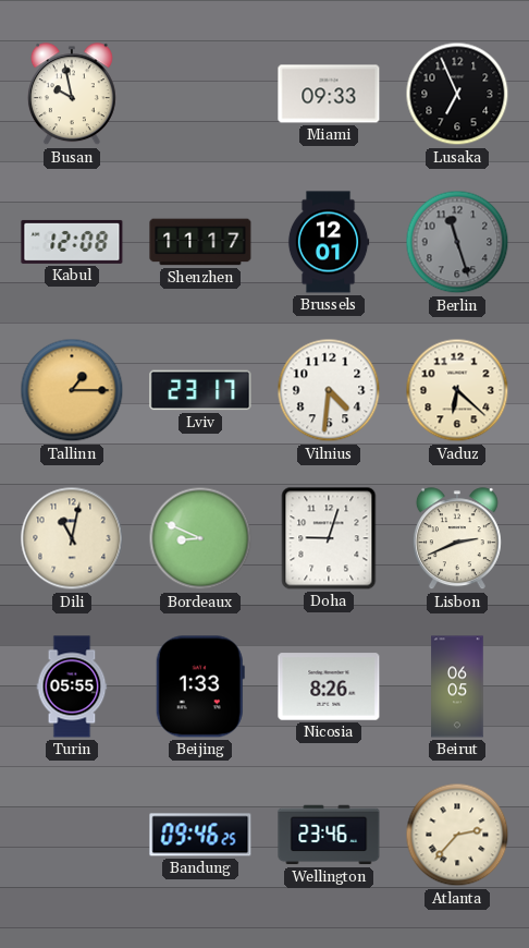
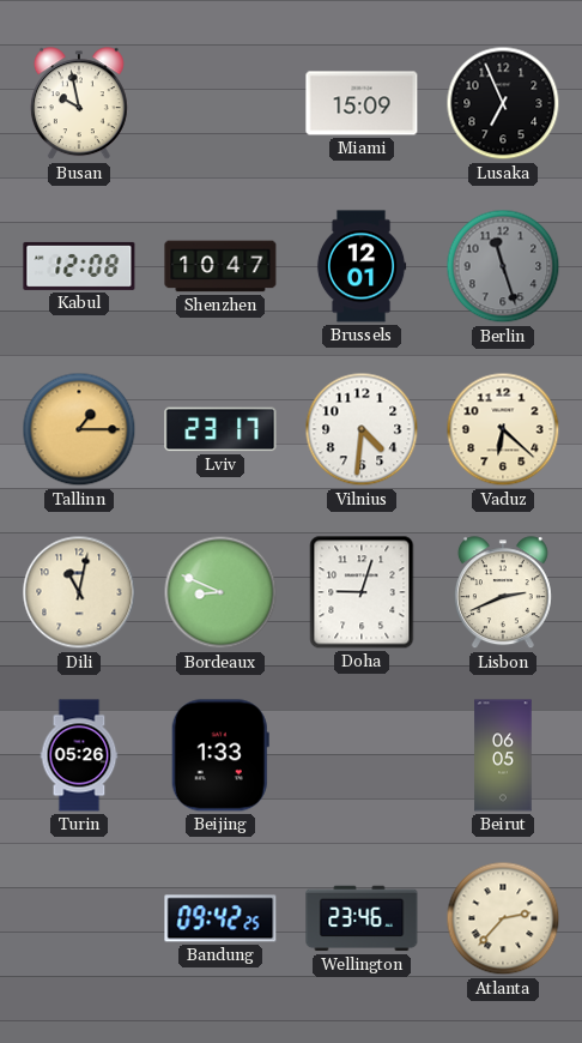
Miami: 09:33 -> 15:09 (362, 103)
Shenzhen: 11:17 -> 10:47 (220, 266)
Turin: 05:55 -> 05:26 (79, 755)
Nicosia: 8:26 -> none (329, 686)
Bandung: 09:46 -> 09:42 (220, 918)
